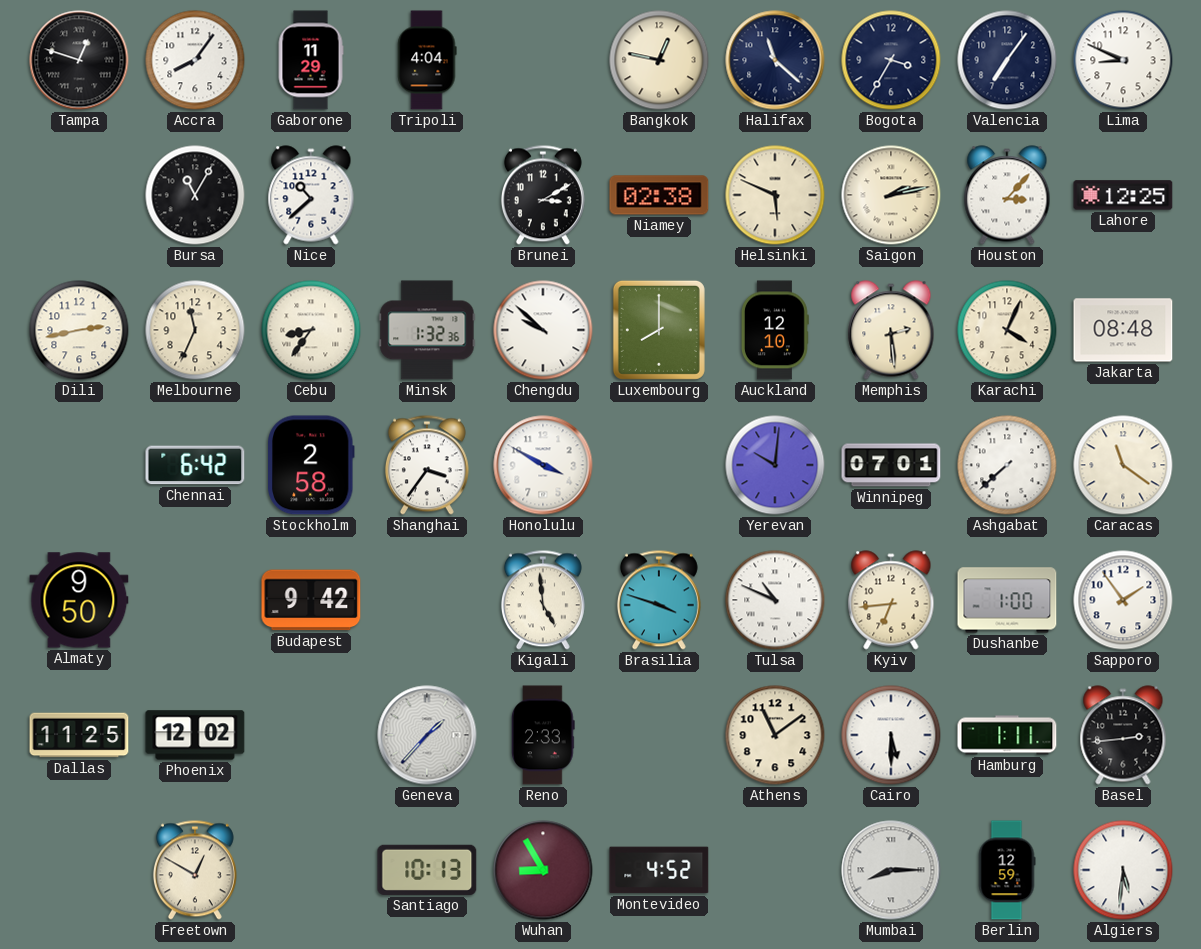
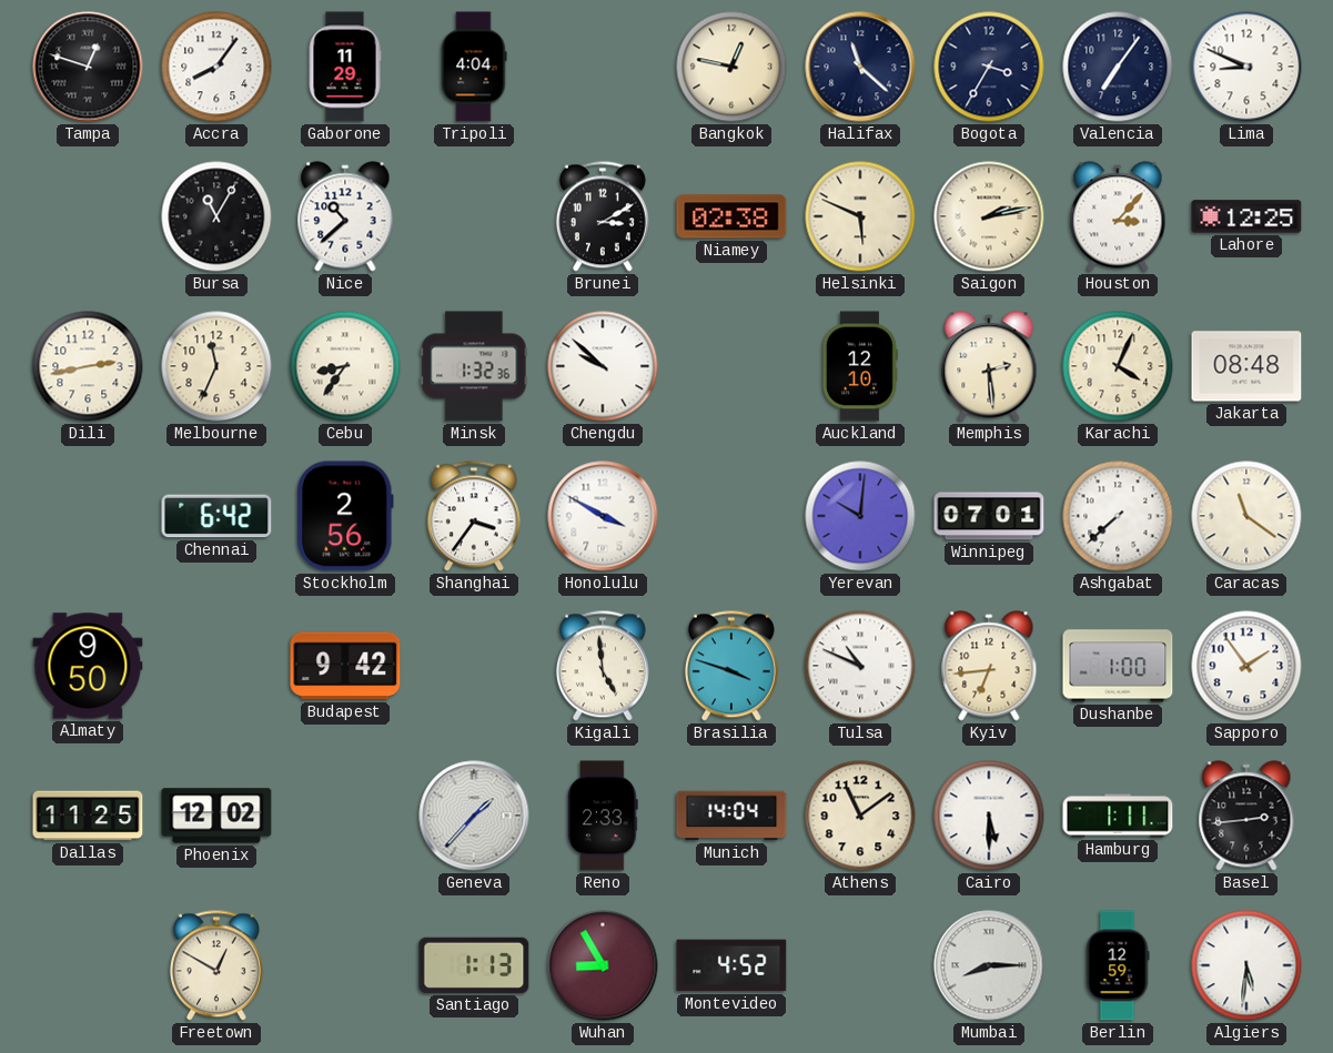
Luxembourg: 8:00 -> none (659, 330)
Stockholm: 2:58 -> 2:56 (345, 516)
Munich: none -> 14:04 (731, 816)
Santiago: 10:13 -> 1:13 (474, 965)
